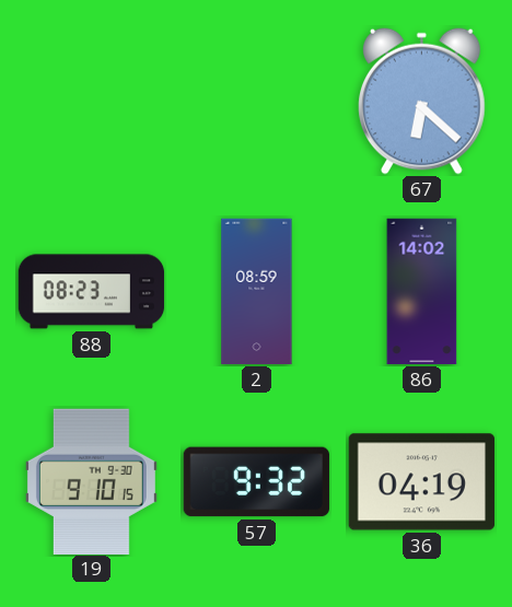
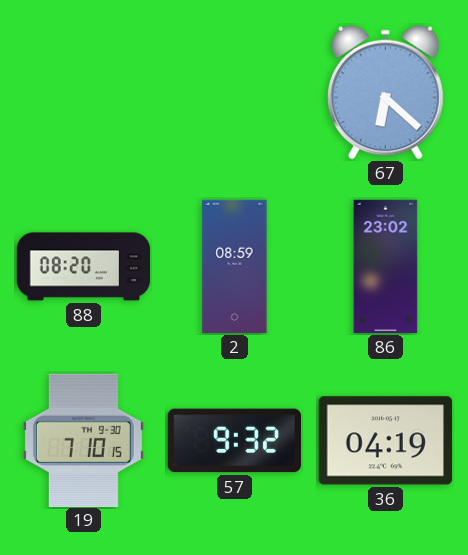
88: 08:23 -> 08:20 (84, 267)
86: 14:02 -> 23:02 (386, 267)
19: 9:10 -> 7:10 (83, 440)
